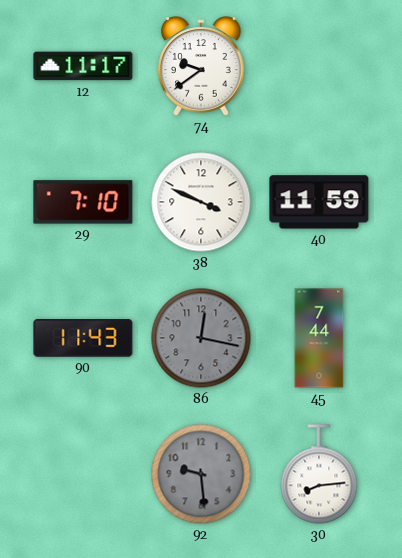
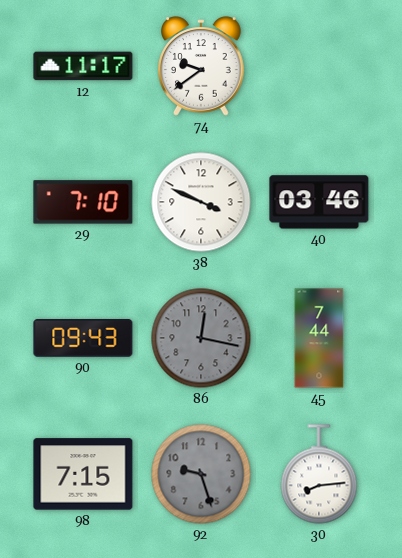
40: 11:59 -> 03:46 (319, 202)
90: 11:43 -> 09:43 (83, 339)
98: none -> 7:15 (83, 474)
92: 9:29 -> 9:27 (201, 474)
